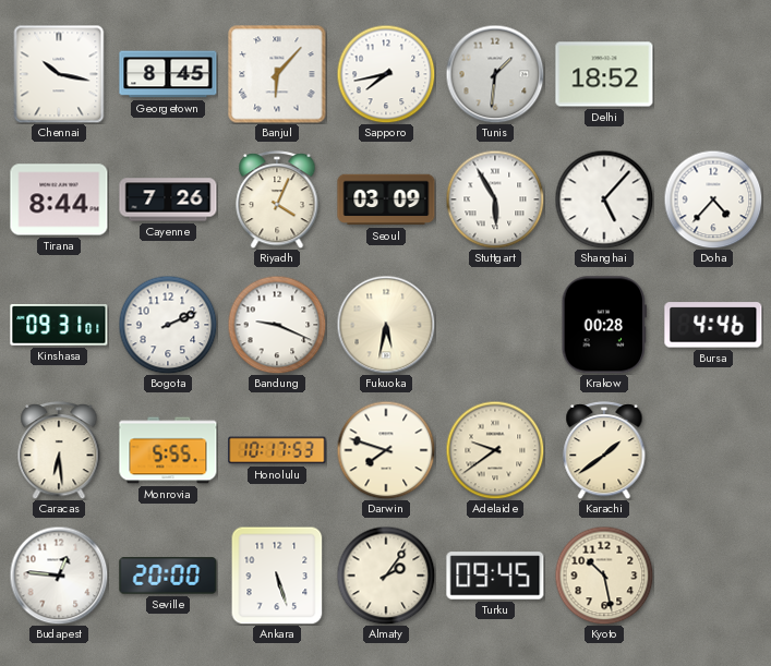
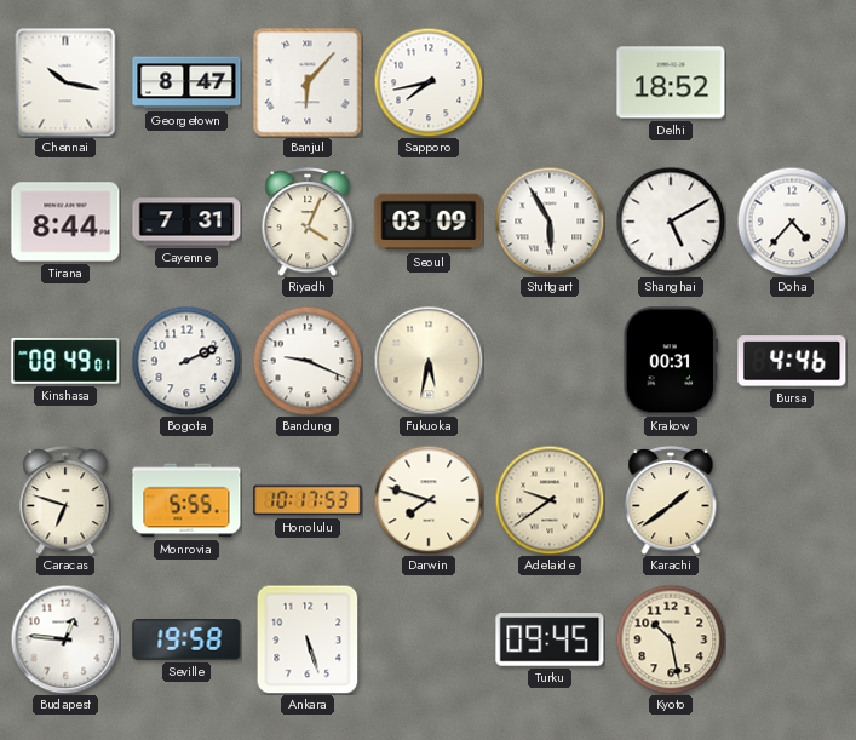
Georgetown: 8:45 -> 8:47 (186, 82)
Tunis: 1:31 -> none (495, 74)
Cayenne: 7:26 -> 7:31 (186, 222)
Shanghai: 5:07 -> 5:10 (671, 222)
Kinshasa: 09:31 -> 08:49 (65, 362)
Krakow: 00:28 -> 00:31 (670, 361)
Caracas: 6:29 -> 6:48 (65, 501)
Seville: 20:00 -> 19:58 (186, 639)
Almaty: 2:06 -> none (386, 576)
